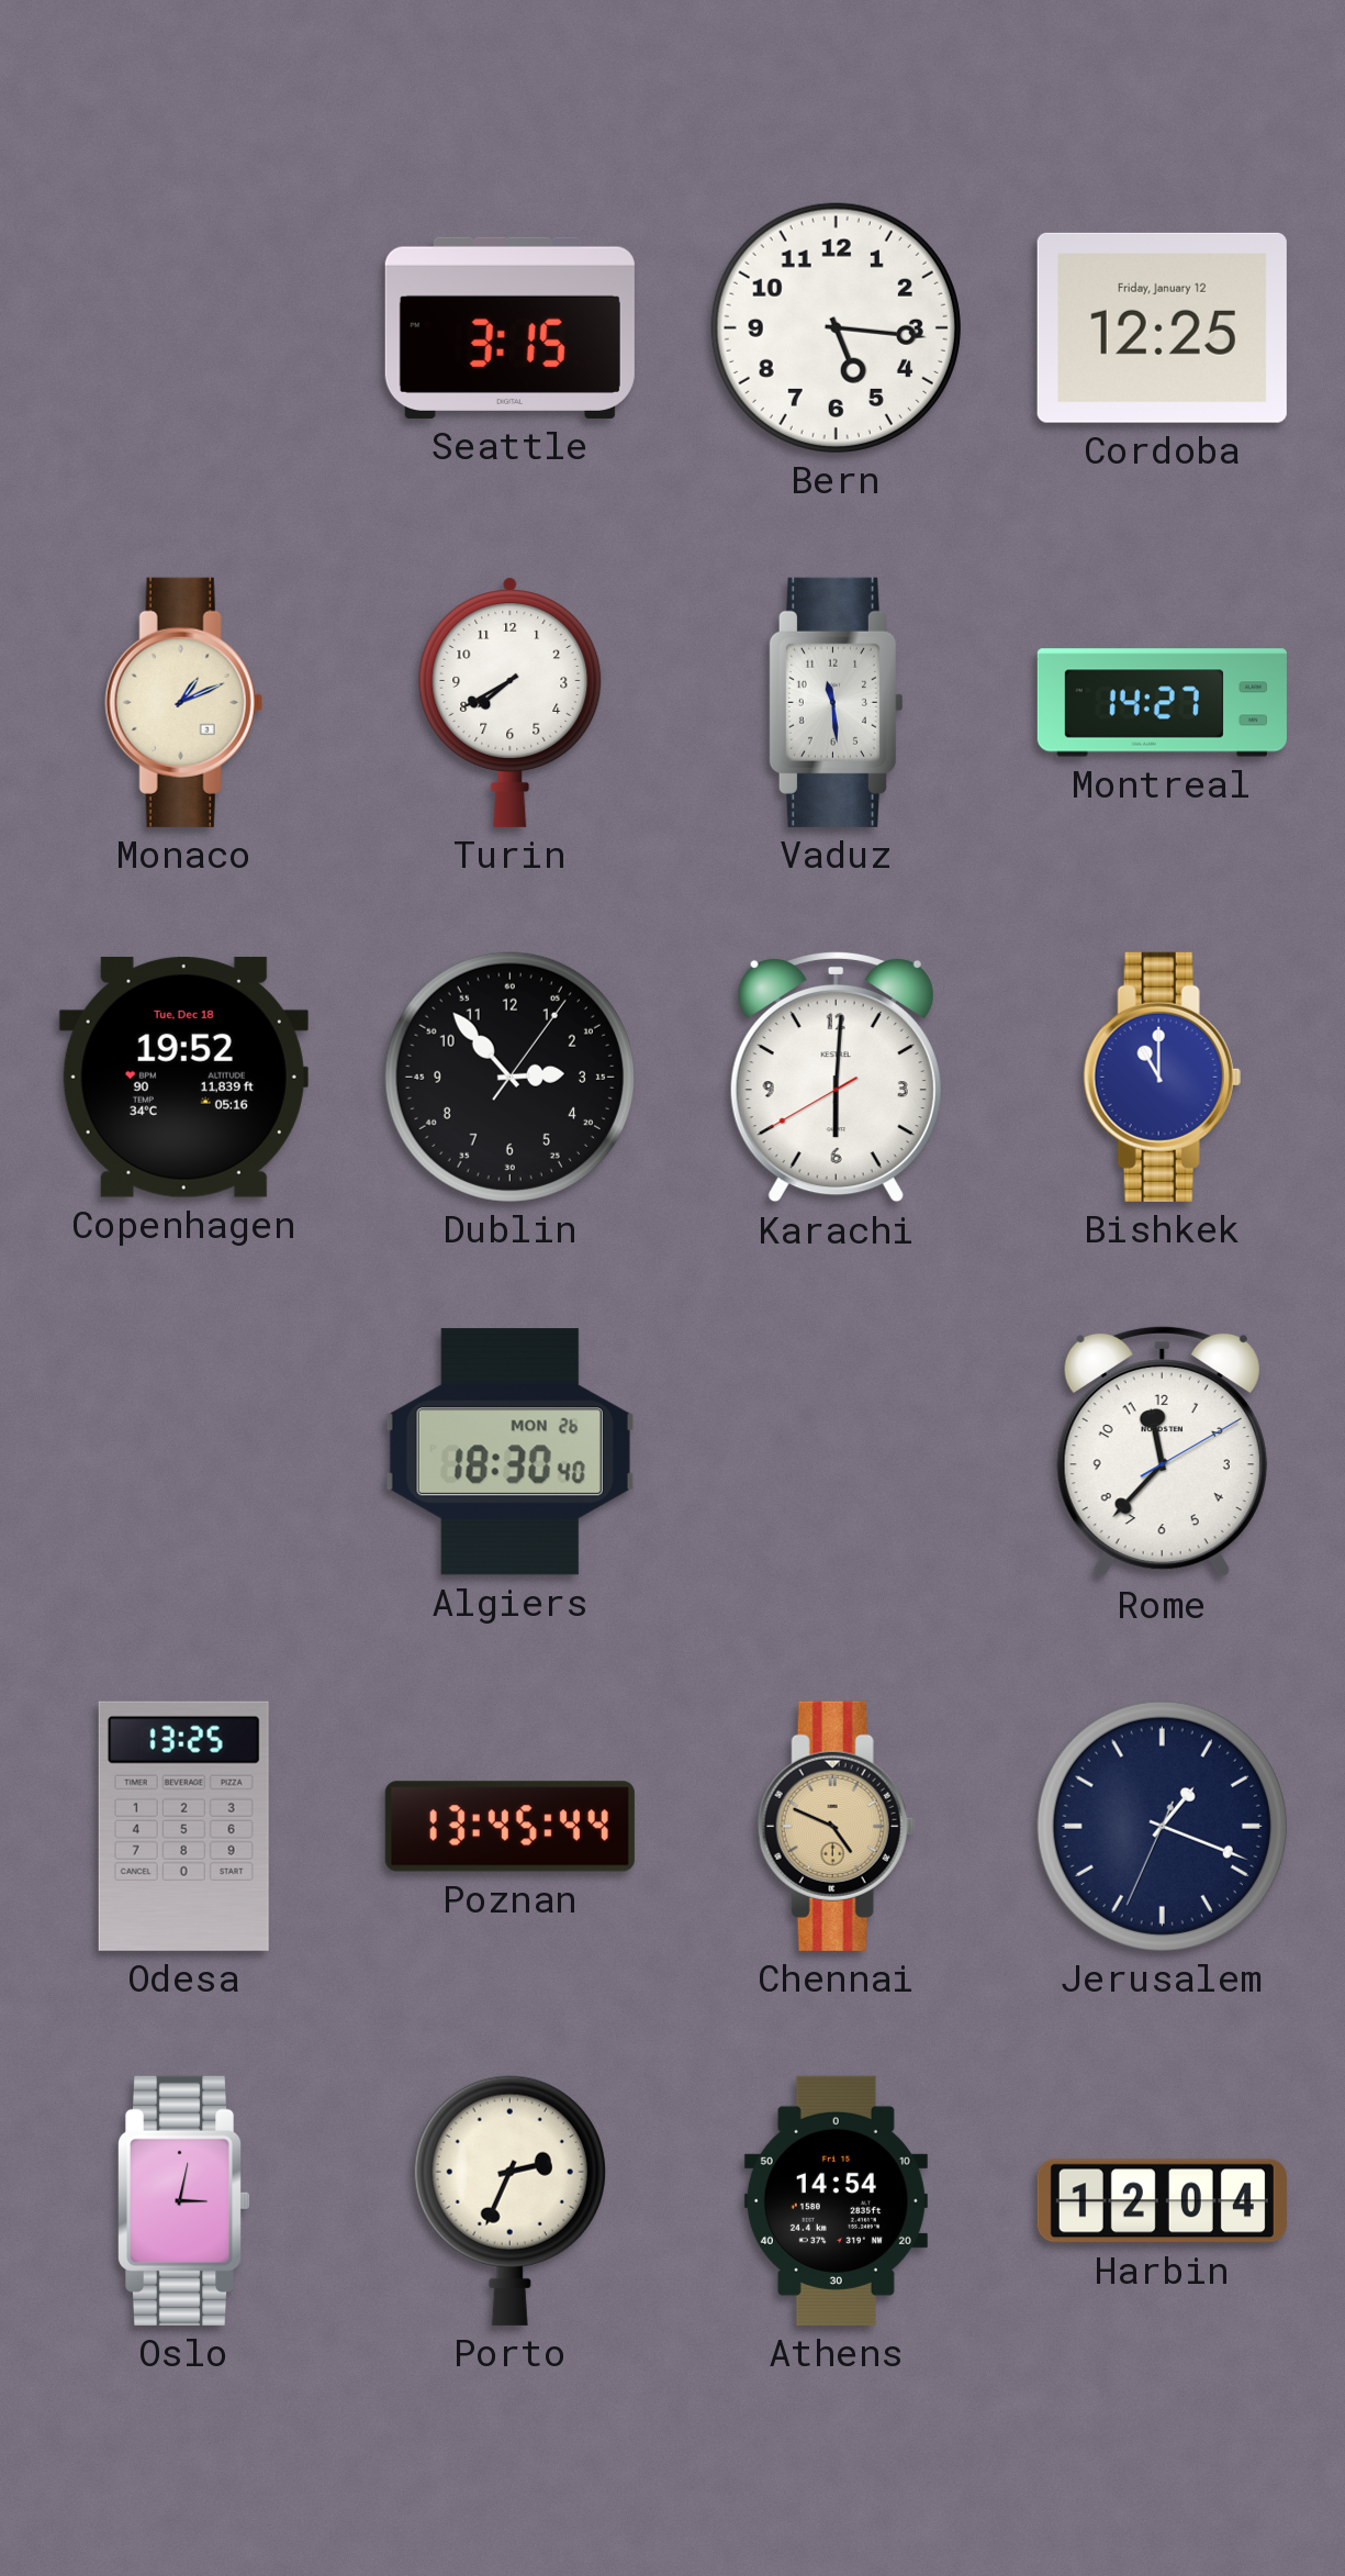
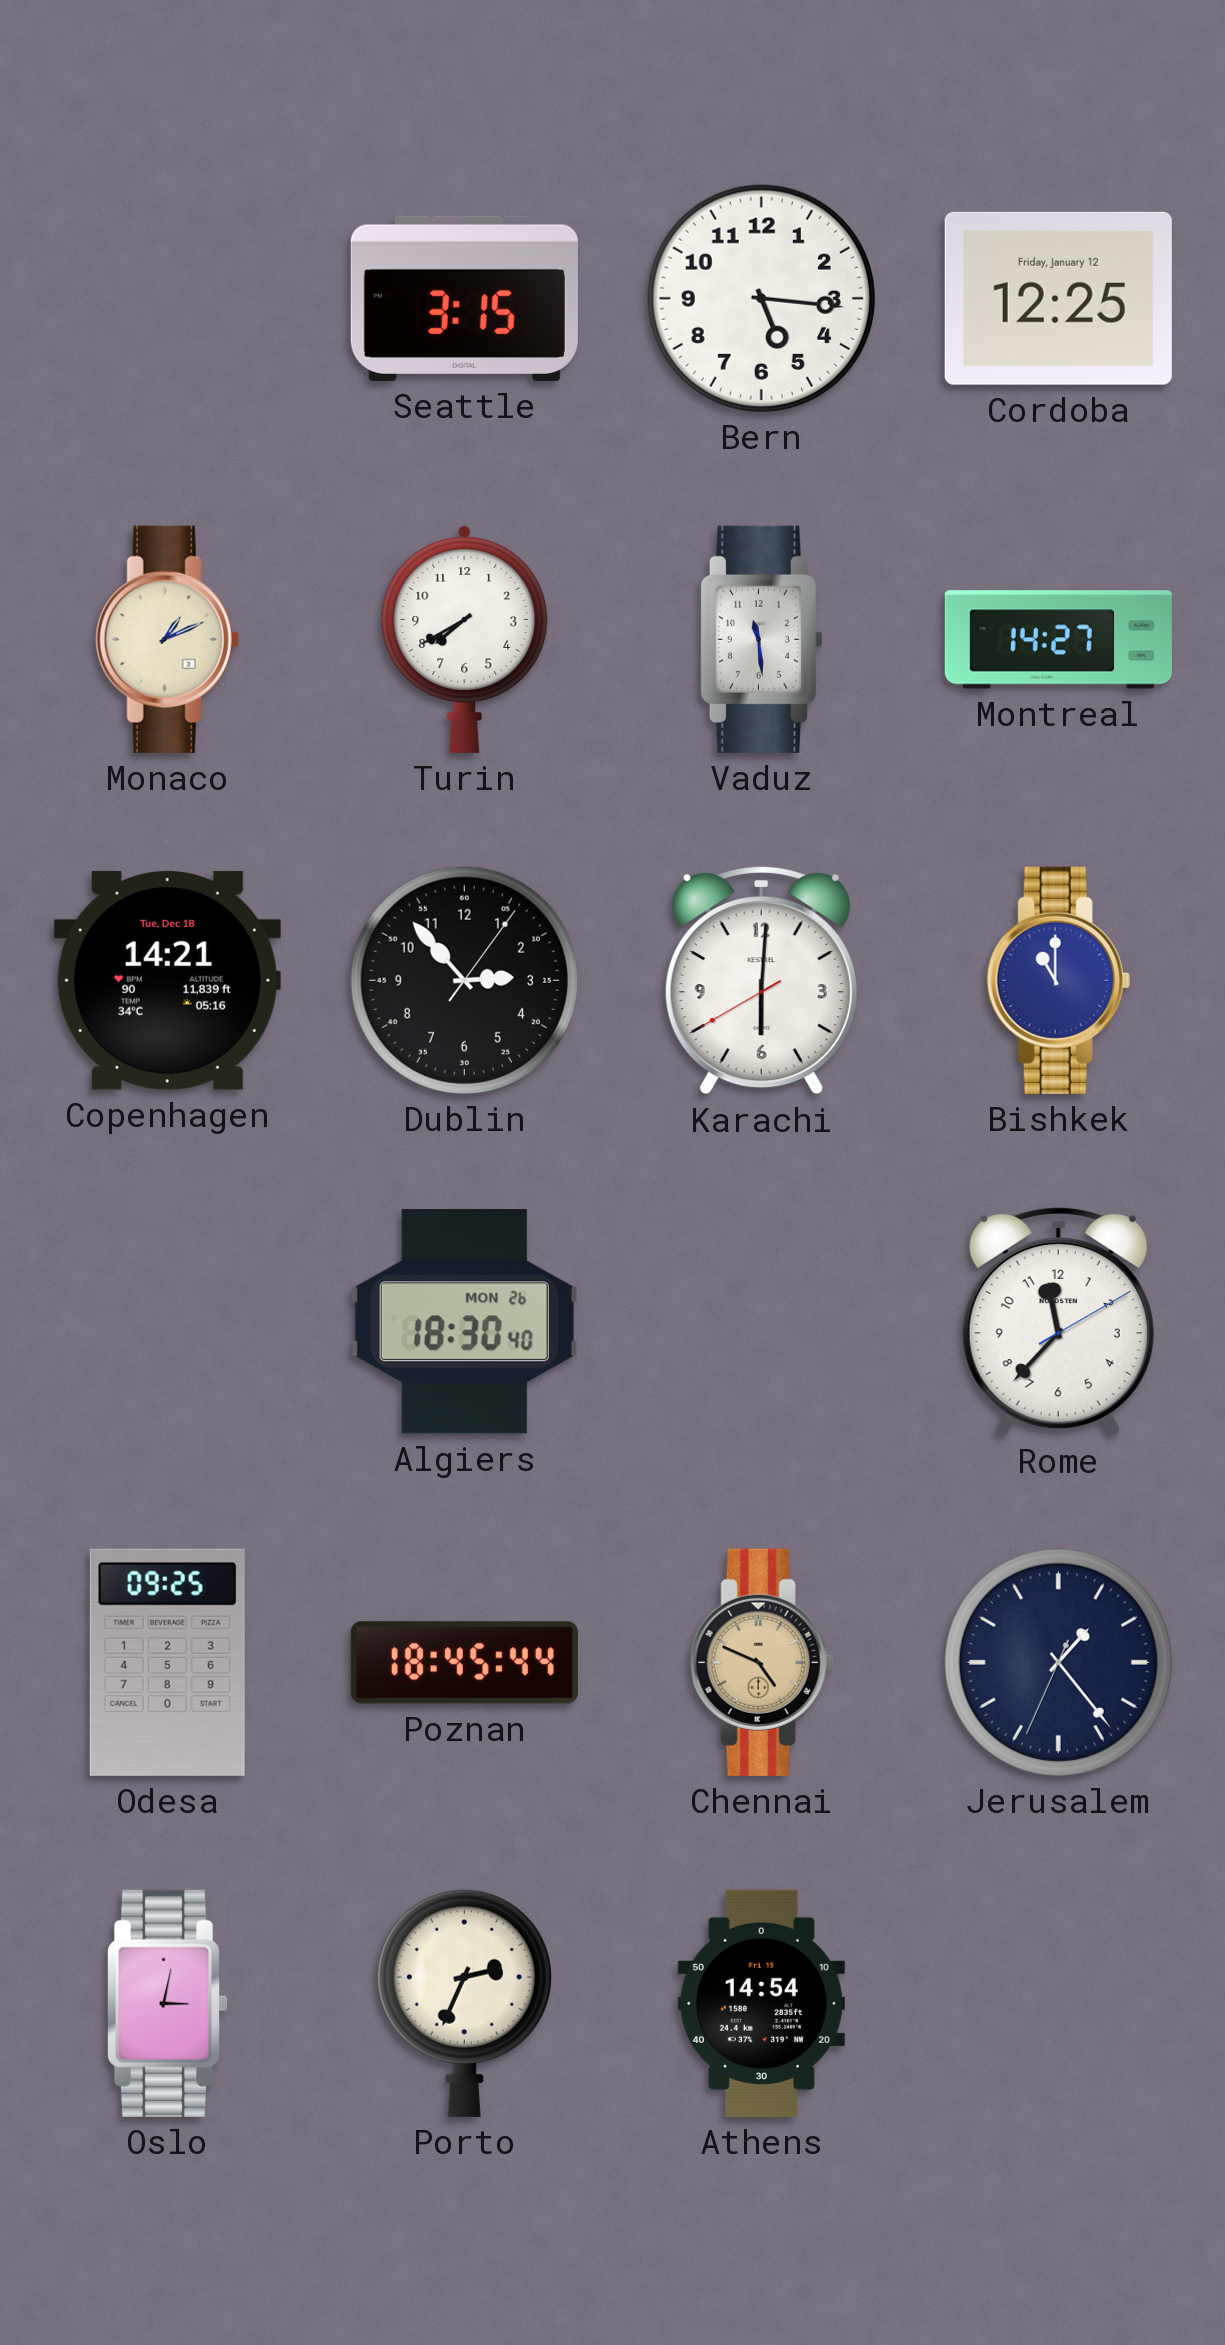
Copenhagen: 19:52 -> 14:21 (167, 980)
Odesa: 13:25 -> 09:25 (167, 1662)
Poznan: 13:45 -> 18:45 (464, 1663)
Jerusalem: 1:18 -> 1:23 (1058, 1662)
Harbin: 12:04 -> none (1162, 2201)
